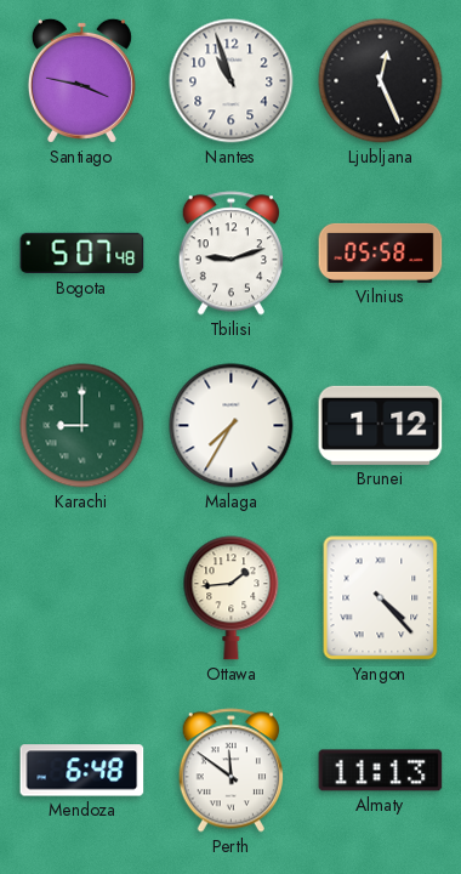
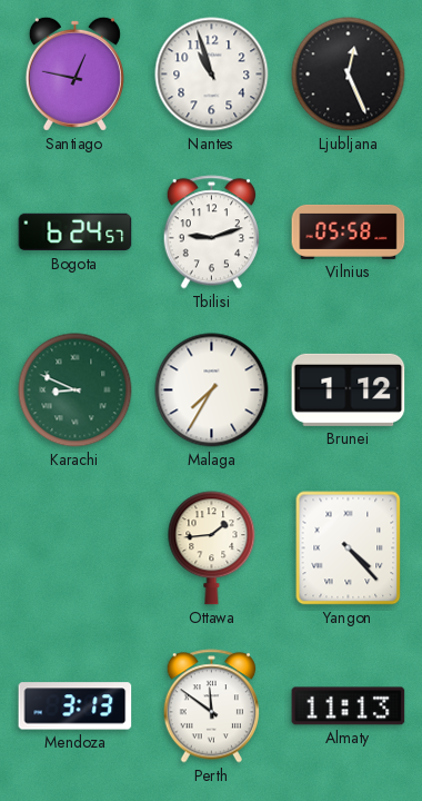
Santiago: 3:47 -> 12:47 (74, 73)
Bogota: 5:07 -> 6:24 (76, 233)
Karachi: 9:00 -> 8:49 (76, 390)
Mendoza: 6:48 -> 3:13 (76, 706)
